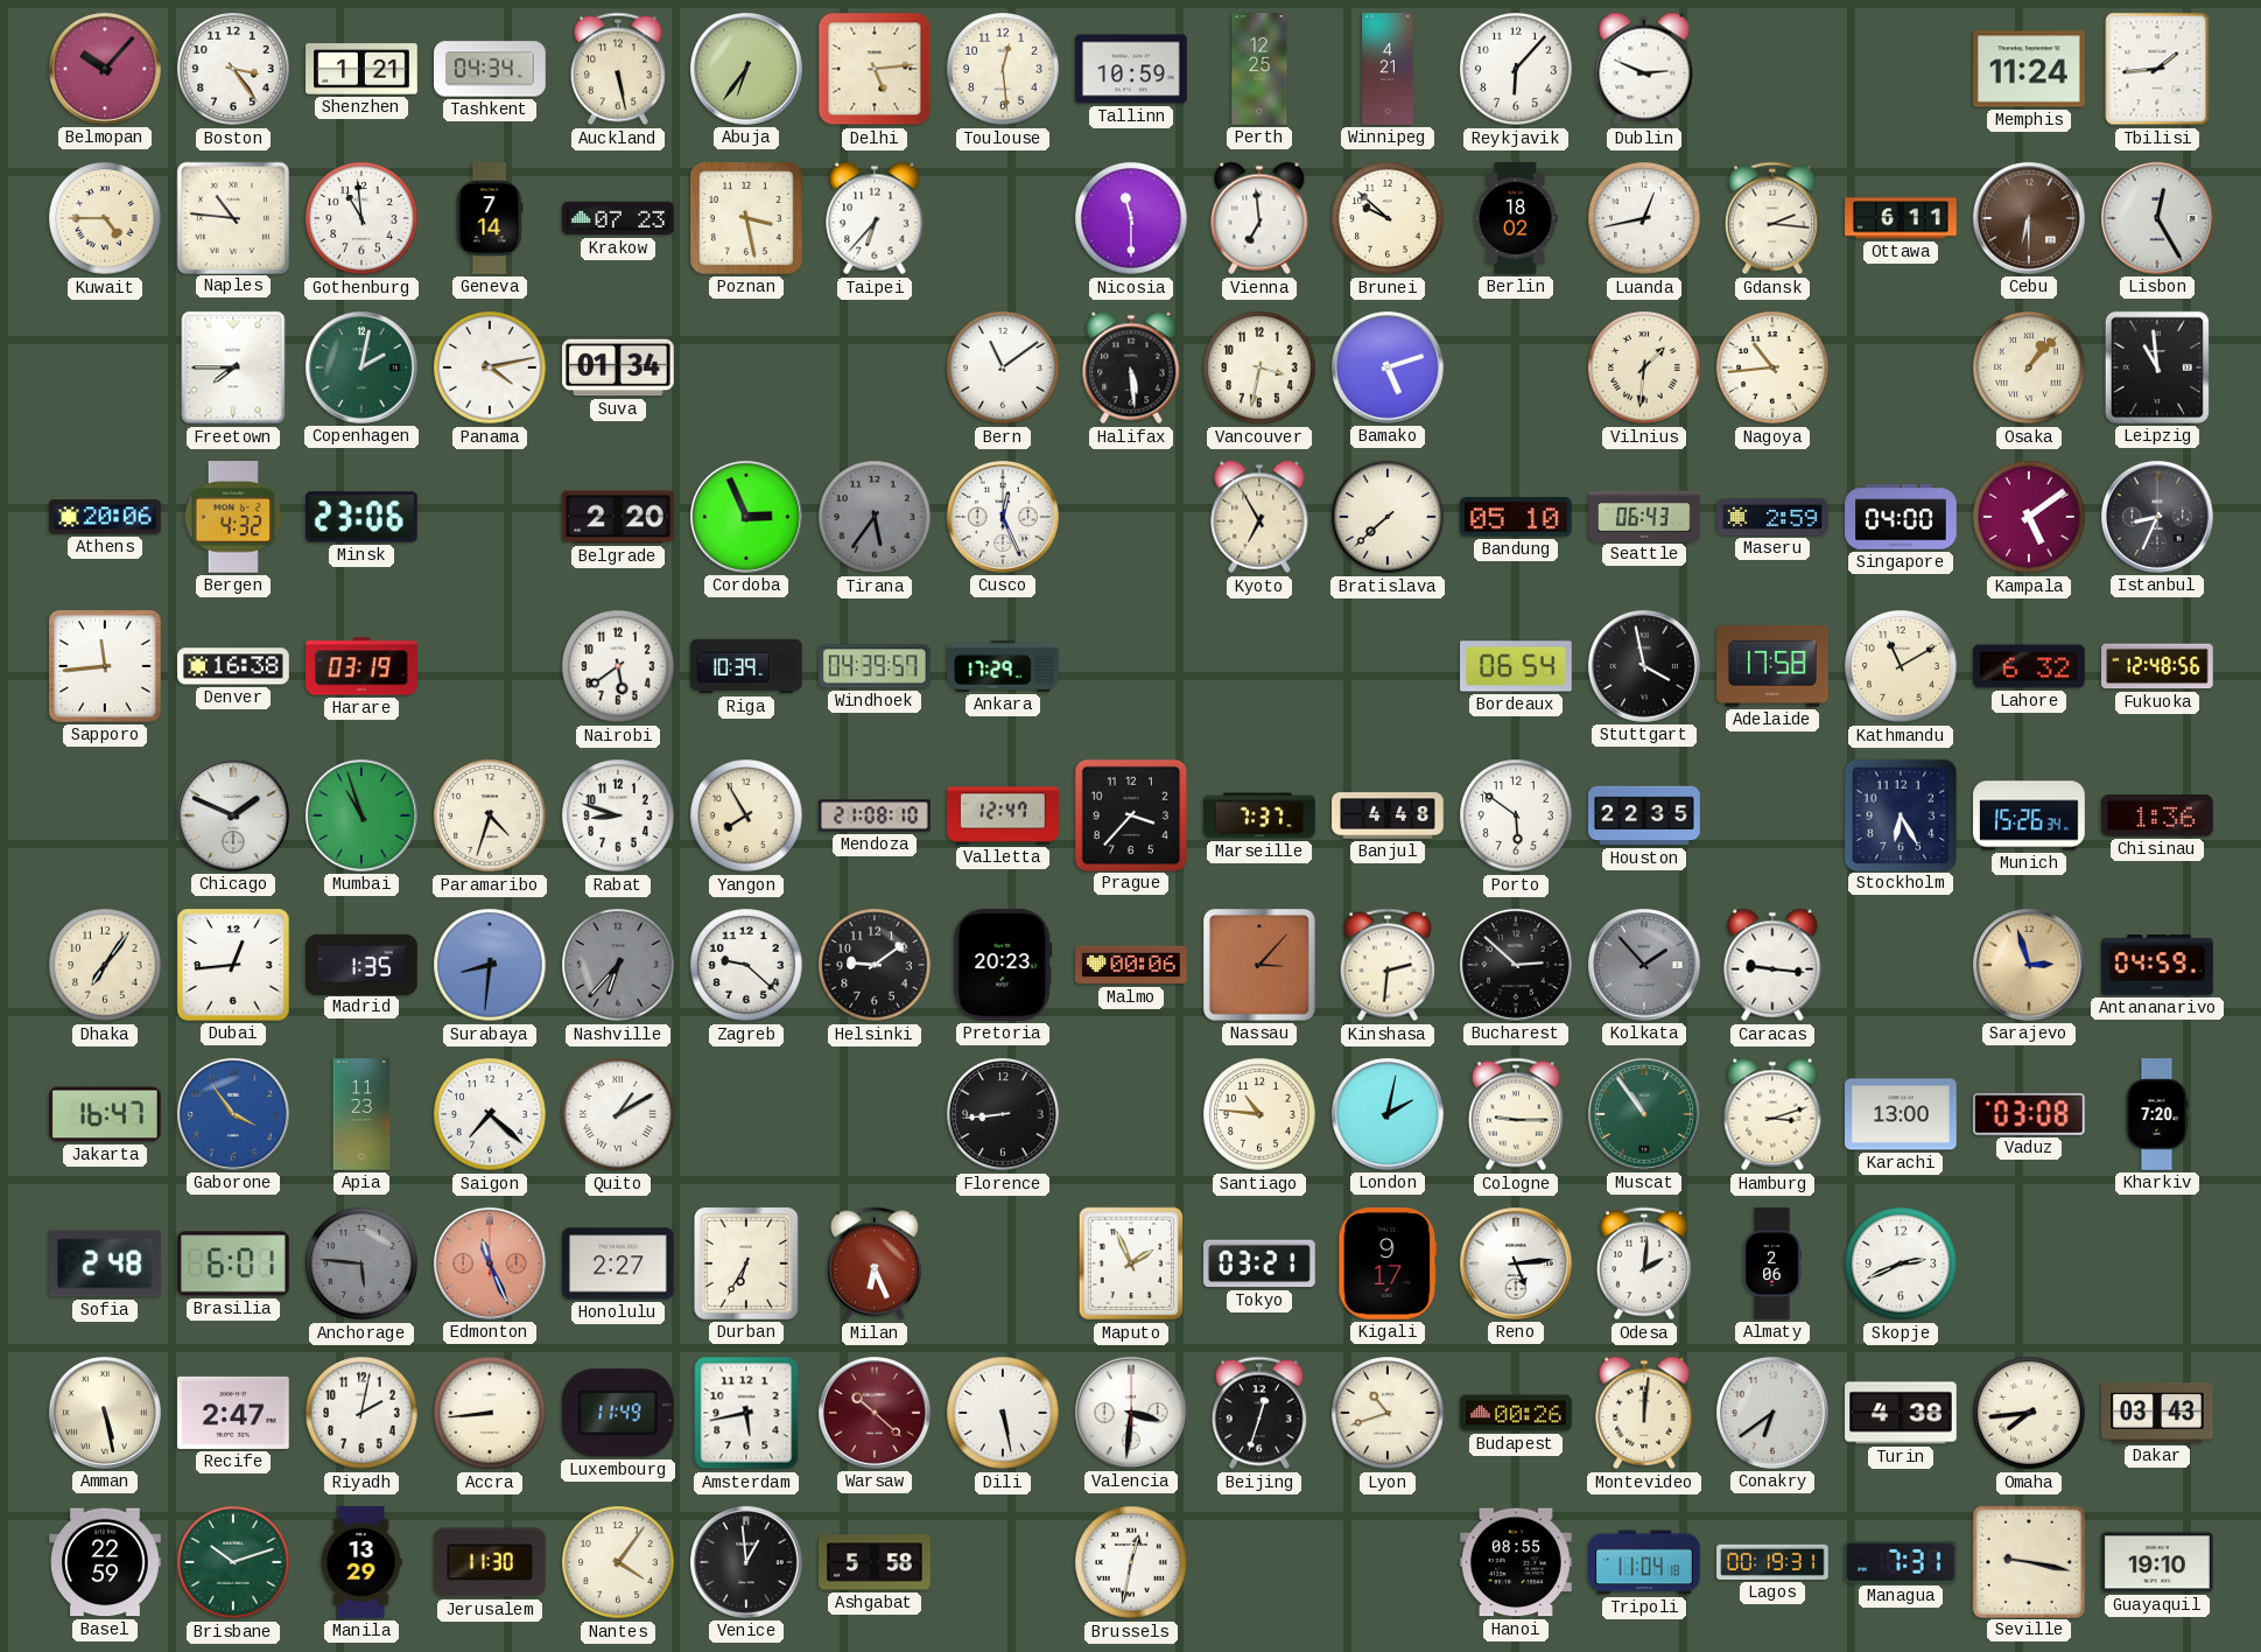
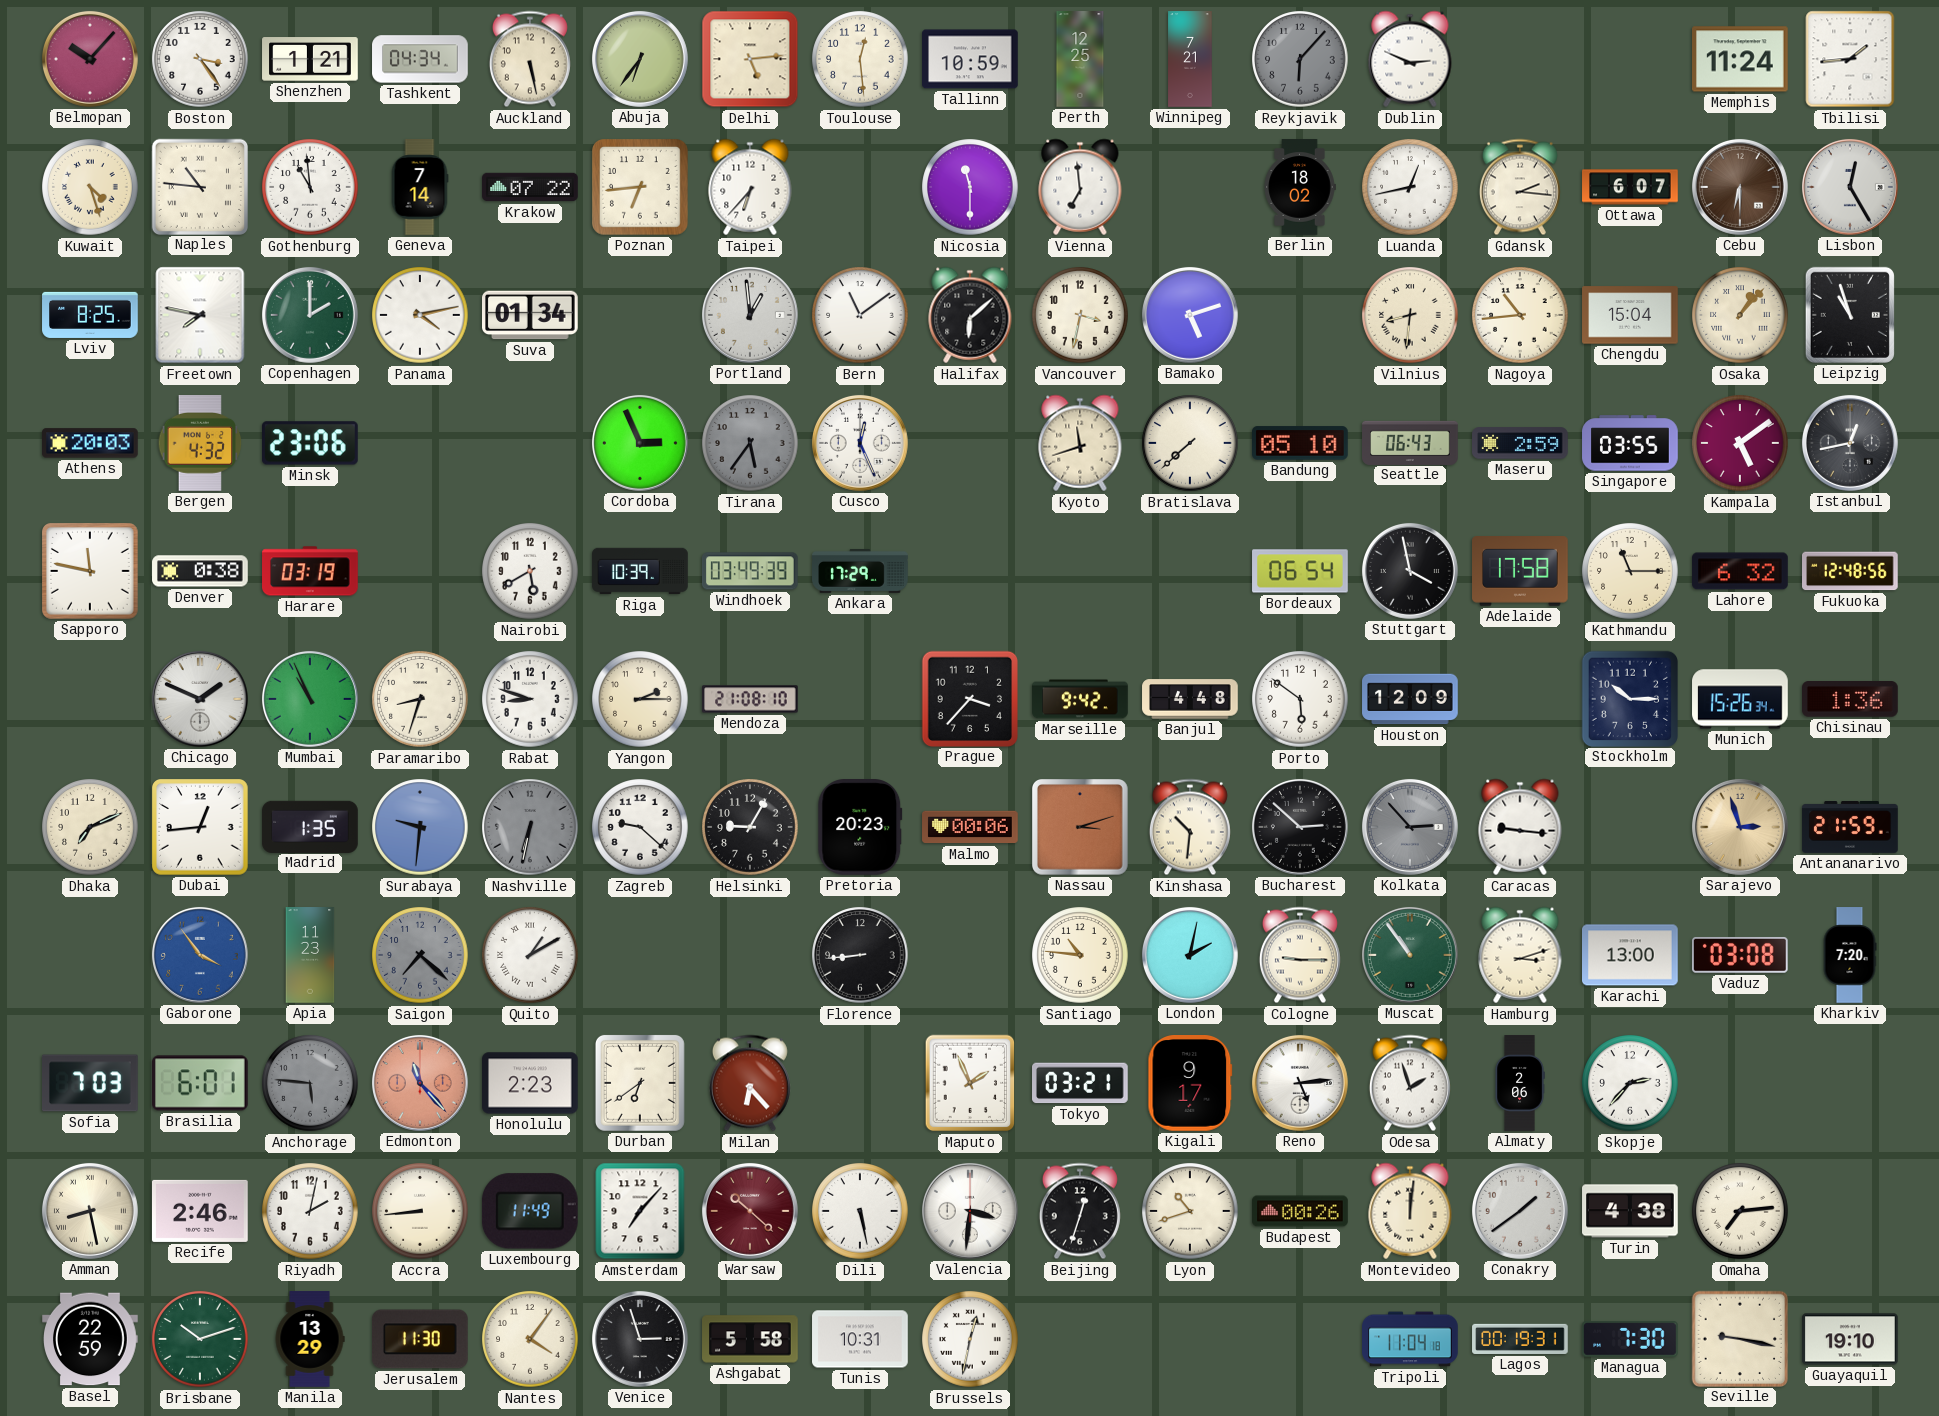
Winnipeg: 4:21 -> 7:21 (1190, 59)
Reykjavik dial: white -> grey (1300, 59)
Kuwait: 4:45 -> 4:27 (90, 187)
Krakow: 07:23 -> 07:22 (530, 187)
Poznan: 3:28 -> 6:44 (641, 188)
Brunei: 9:52 -> none (1388, 218)
Ottawa: 6:11 -> 6:07 (1630, 187)
Lviv: none -> 8:25 (90, 315)
Freetown: 7:45 -> 7:47 (200, 315)
Copenhagen: 2:02 -> 2:00 (310, 315)
Portland: none -> 12:59 (750, 315)
Halifax: 5:29 -> 6:08 (970, 315)
Vilnius: 1:31 -> 8:31 (1410, 315)
Chengdu: none -> 15:04 (1630, 315)
Leipzig: 10:59 -> 10:57 (1850, 315)
Athens: 20:06 -> 20:03 (91, 443)
Belgrade: 2:20 -> none (618, 517)
Kyoto: 6:55 -> 11:42 (1080, 443)
Singapore: 04:00 -> 03:55 (1630, 443)
Istanbul: 8:34 -> 12:43 (1850, 443)
Sapporo: 11:44 -> 11:47 (91, 572)
Denver: 16:38 -> 0:38 (200, 571)
Nairobi: 5:39 -> 5:40 (530, 571)
Windhoek: 04:39 -> 03:49 (750, 571)
Kathmandu: 11:10 -> 11:15 (1630, 571)
Mumbai: 10:57 -> 10:56 (310, 699)
Paramaribo: 4:33 -> 8:33 (420, 699)
Yangon: 7:55 -> 2:15 (640, 699)
Valletta: 12:47 -> none (1003, 815)
Marseille: 7:37 -> 9:42 (1080, 699)
Houston: 22:35 -> 12:09 (1410, 699)
Stockholm: 6:25 -> 10:15 (1629, 698)
Dhaka: 7:06 -> 7:11 (90, 827)
Surabaya: 8:31 -> 9:31 (420, 827)
Nashville: 6:37 -> 6:32 (530, 827)
Helsinki: 9:09 -> 9:05 (750, 827)
Nassau: 3:07 -> 3:12 (1081, 828)
Kinshasa: 2:31 -> 10:31 (1190, 827)
Kolkata: 1:53 -> 2:53 (1410, 827)
Antananarivo: 04:59 -> 21:59 (1850, 828)
Jakarta: 16:47 -> none (106, 1114)
Saigon dial: white -> grey (420, 955)
Sofia: 2:48 -> 7:03 (91, 1083)
Edmonton: 11:26 -> 11:23 (420, 1083)
Honolulu: 2:27 -> 2:23 (531, 1083)
Durban: 6:35 -> 6:39 (640, 1083)
Milan: 6:26 -> 6:23 (750, 1083)
Odesa: 2:01 -> 1:57 (1410, 1083)
Skopje: 2:41 -> 2:37 (1630, 1083)
Amman: 5:28 -> 8:28 (90, 1211)
Recife: 2:47 -> 2:46 (201, 1211)
Amsterdam: 5:43 -> 7:07 (640, 1211)
Conakry: 6:39 -> 1:39 (1520, 1211)
Omaha: 7:44 -> 7:14 (1740, 1211)
Dakar: 03:43 -> none (2157, 1413)
Venice: 12:59 -> 2:57 (640, 1339)
Tunis: none -> 10:31 (860, 1339)
Hanoi: 08:55 -> none (1516, 1562)
Managua: 7:31 -> 7:30 (1631, 1339)
